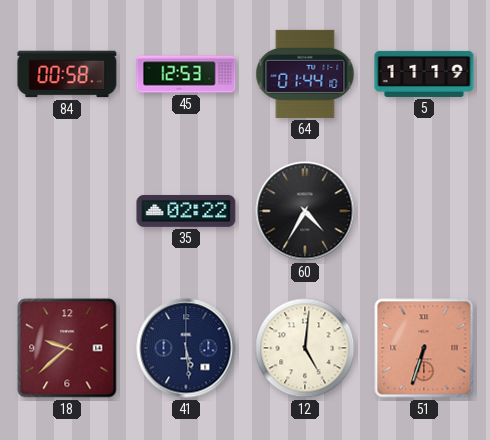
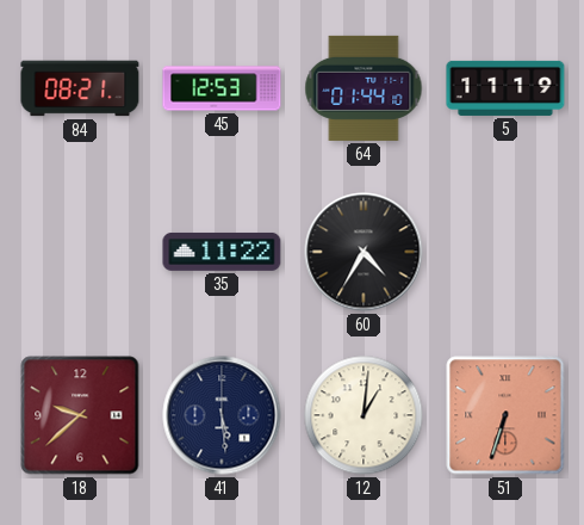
84: 00:58 -> 08:21 (80, 88)
35: 02:22 -> 11:22 (222, 252)
12: 5:01 -> 1:01 (364, 415)
